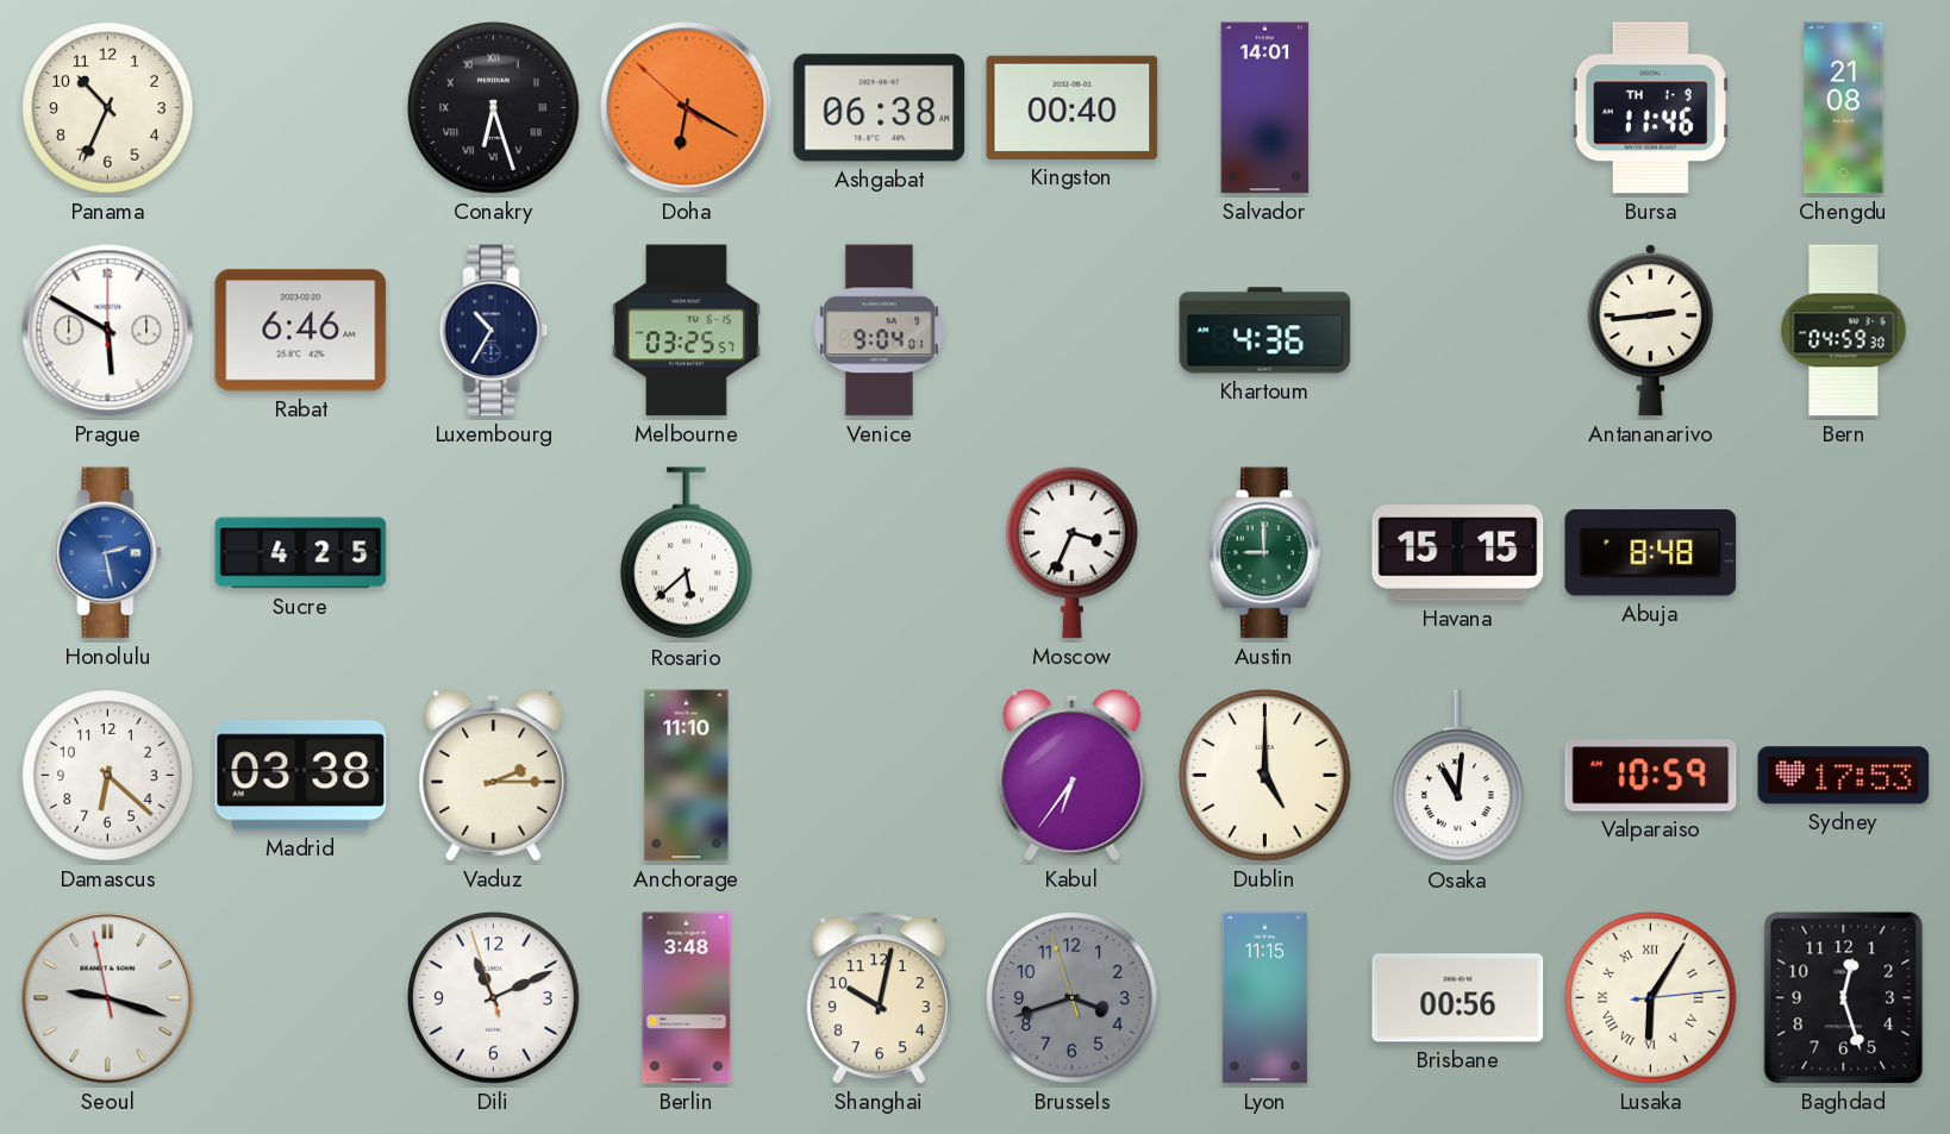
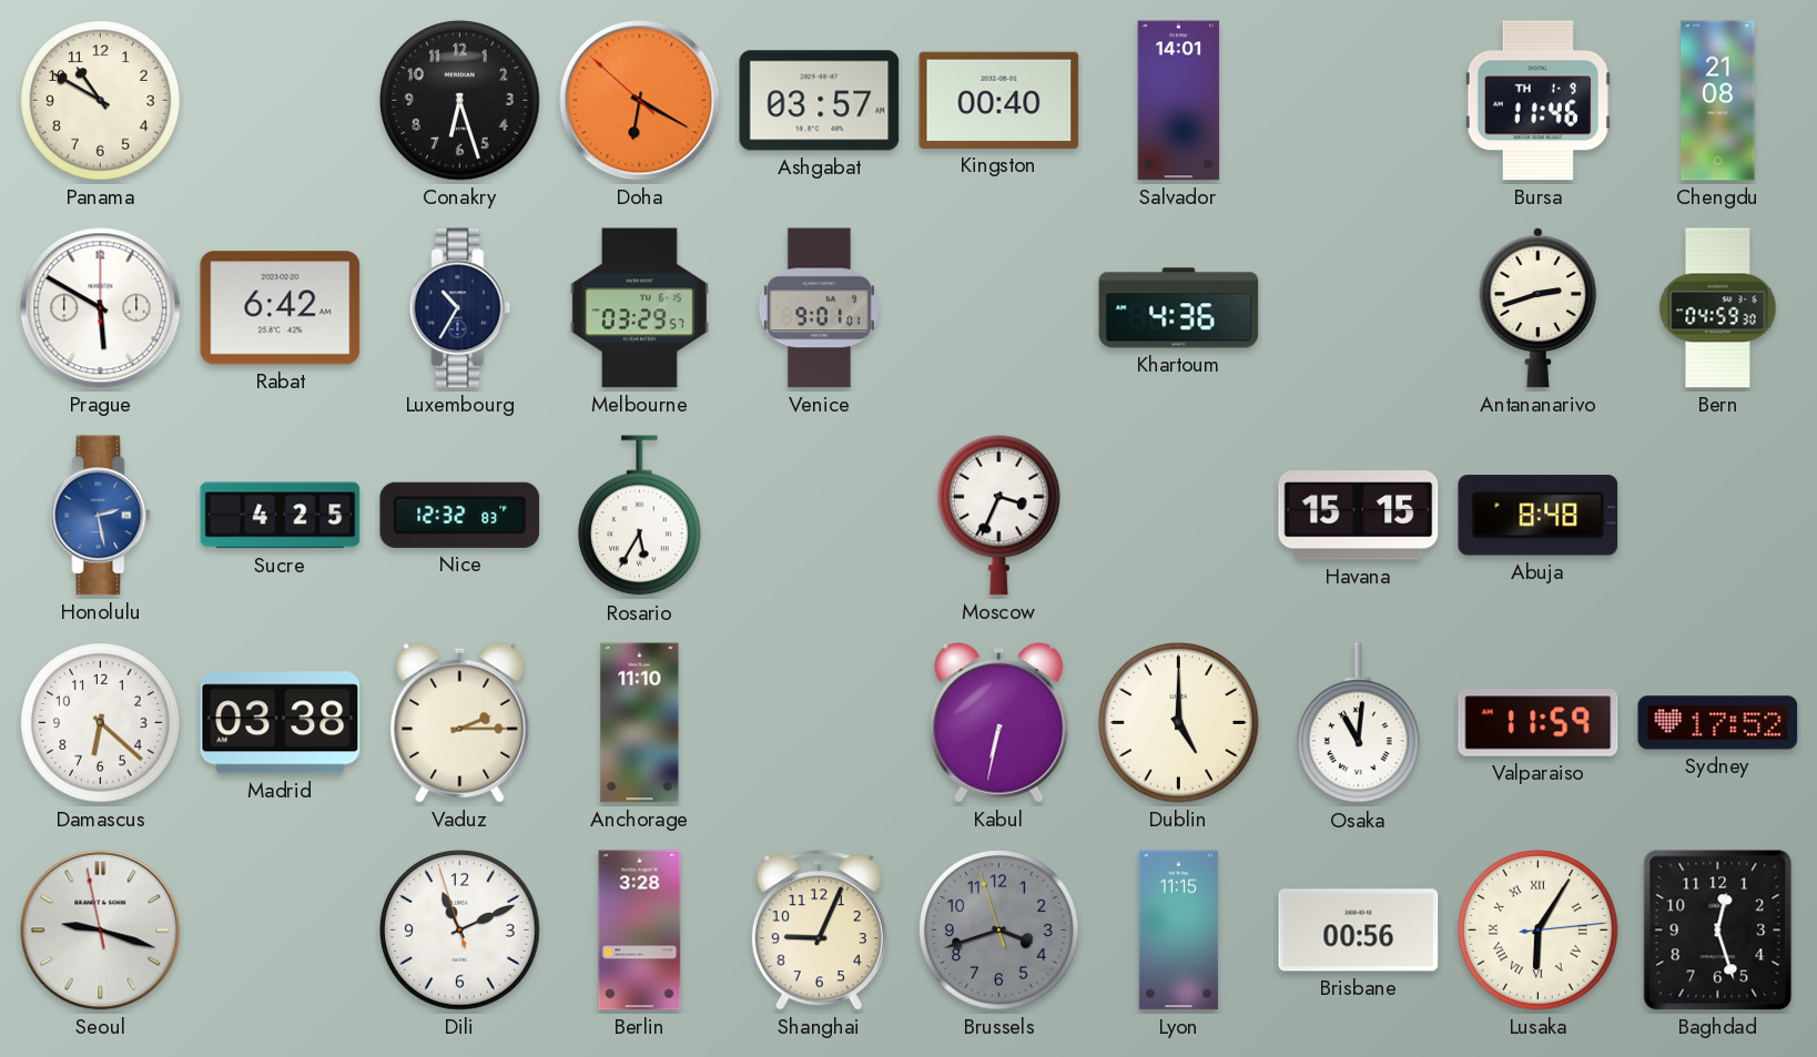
Panama: 10:34 -> 10:50 (101, 101)
Conakry numerals: Roman -> Arabic (460, 101)
Ashgabat: 06:38 -> 03:57 (820, 101)
Rabat: 6:46 -> 6:42 (281, 308)
Melbourne: 03:25 -> 03:29 (639, 308)
Venice: 9:04 -> 9:01 (819, 308)
Antananarivo: 2:44 -> 2:42 (1537, 307)
Nice: none -> 12:32 (460, 515)
Rosario: 5:38 -> 5:35 (640, 516)
Austin: 9:00 -> none (1264, 553)
Kabul: 6:36 -> 6:32 (999, 722)
Valparaiso: 10:59 -> 11:59 (1539, 723)
Sydney: 17:53 -> 17:52 (1718, 723)
Berlin: 3:48 -> 3:28 (640, 931)
Shanghai: 10:02 -> 9:04 (819, 931)
